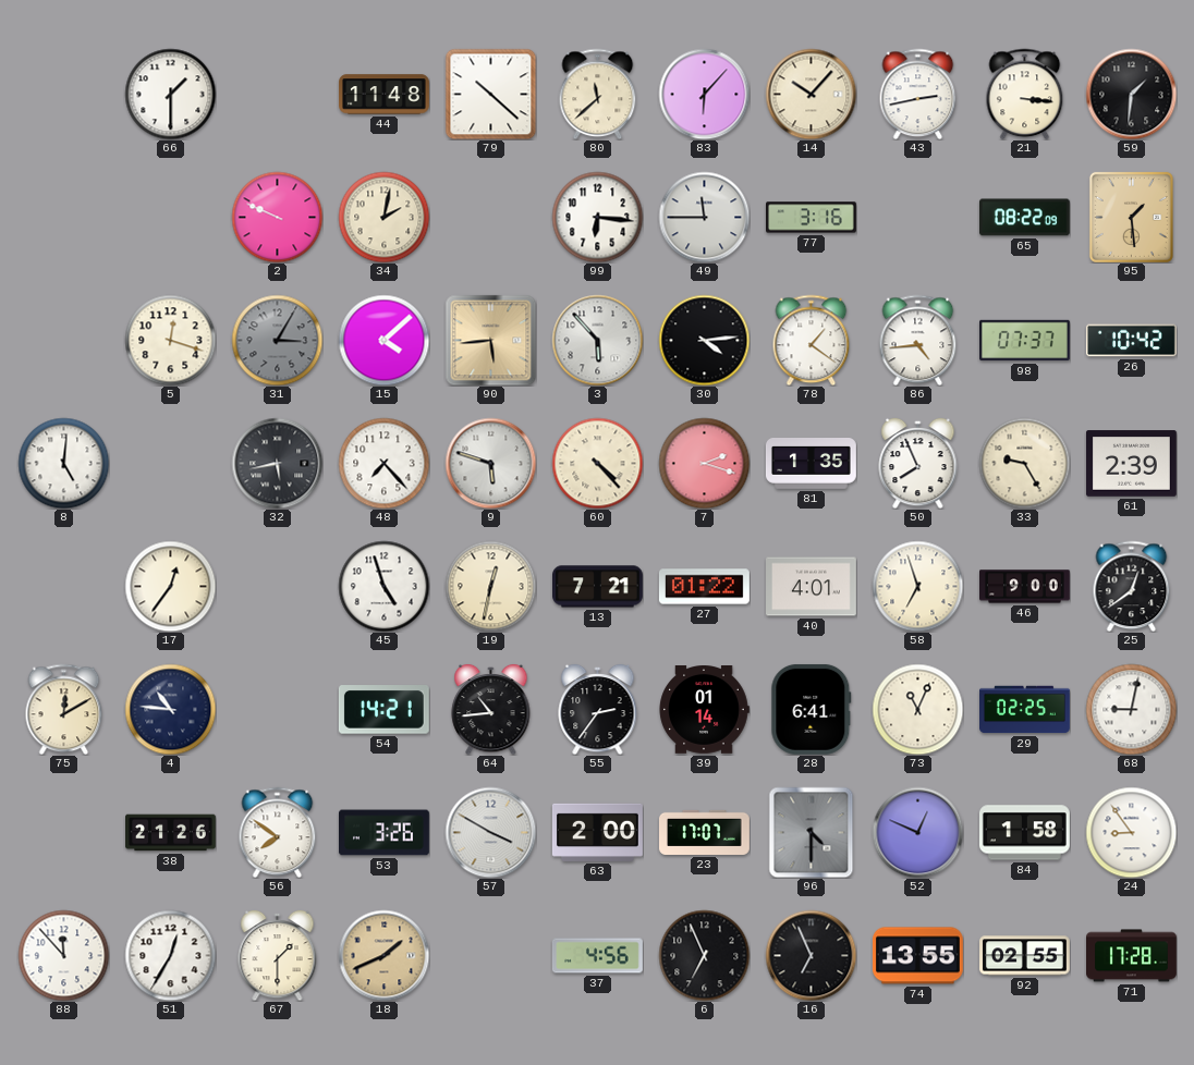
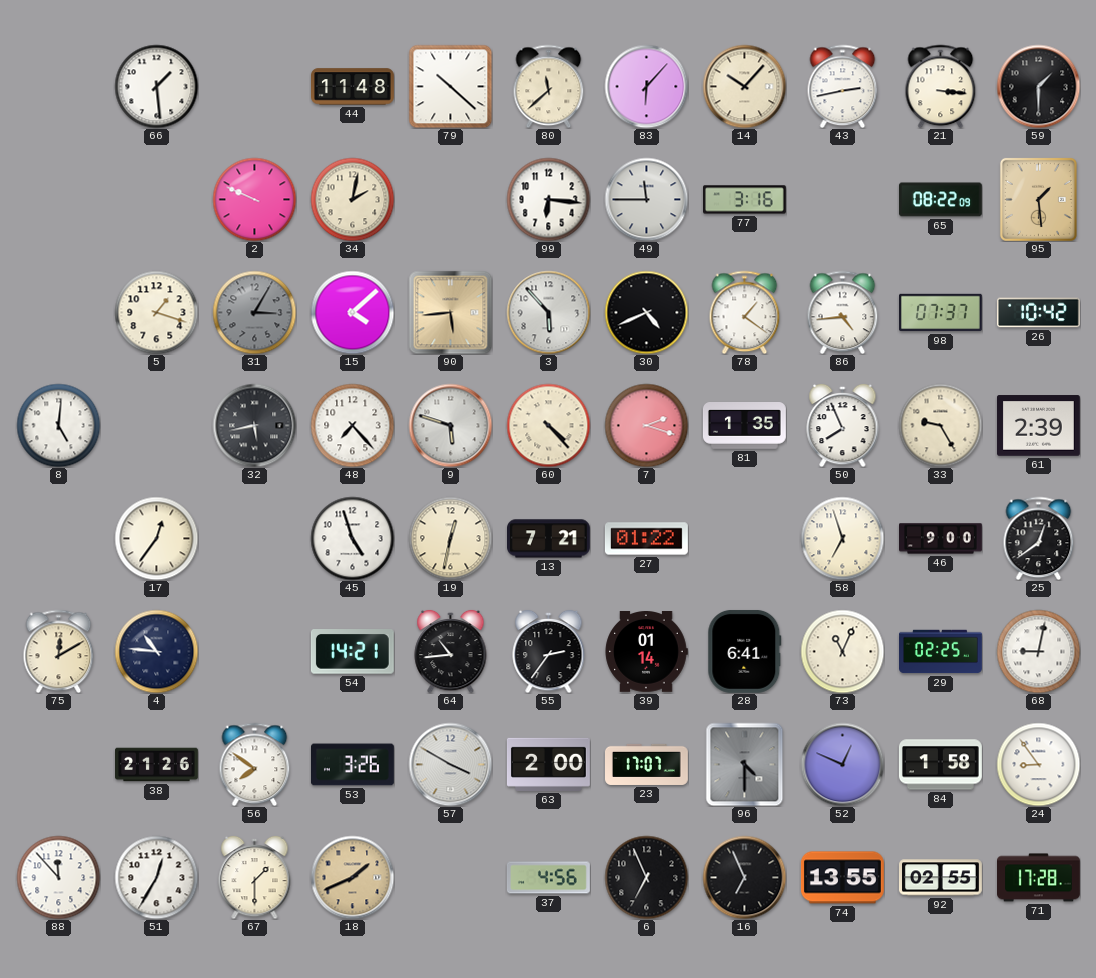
66: 1:30 -> 1:29 (156, 86)
59: 1:31 -> 1:30 (1038, 86)
5: 12:18 -> 1:18 (156, 312)
30: 4:14 -> 4:41 (646, 312)
40: 4:01 -> none (812, 587)
